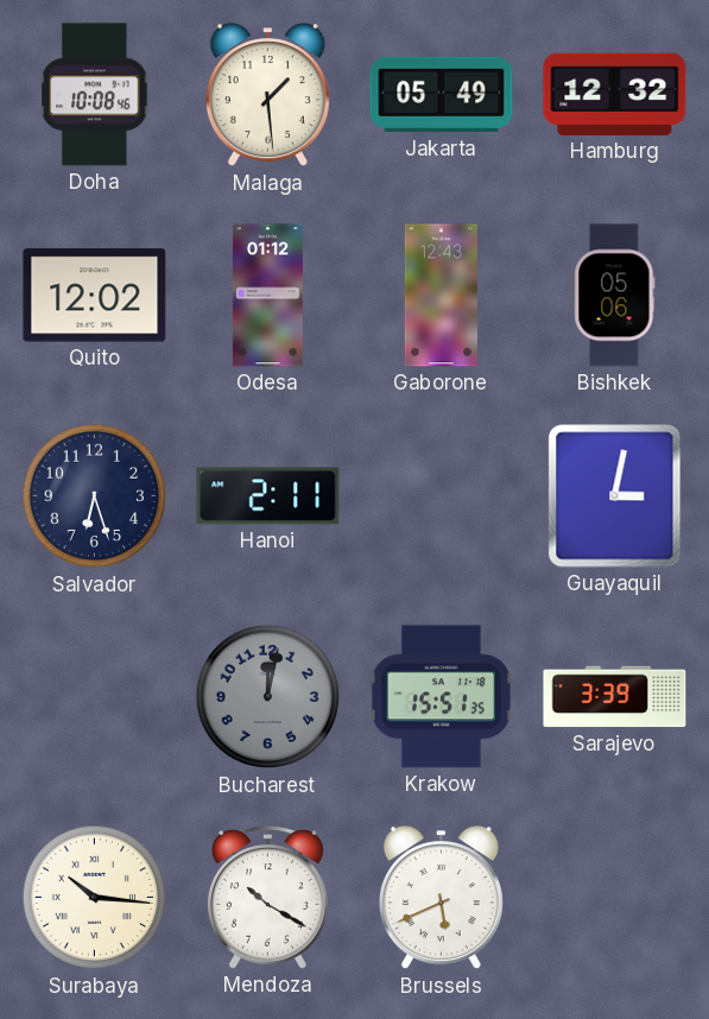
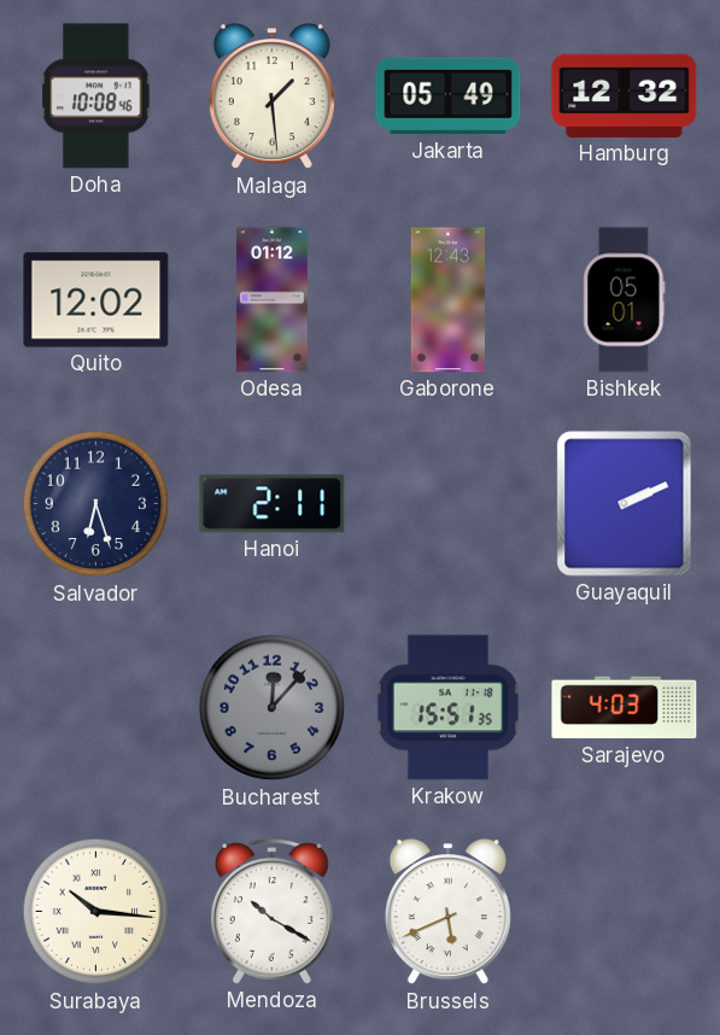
Bishkek: 05:06 -> 05:01 (625, 300)
Guayaquil: 3:02 -> 2:11 (625, 504)
Bucharest: 12:02 -> 12:07 (273, 708)
Sarajevo: 3:39 -> 4:03 (625, 708)
